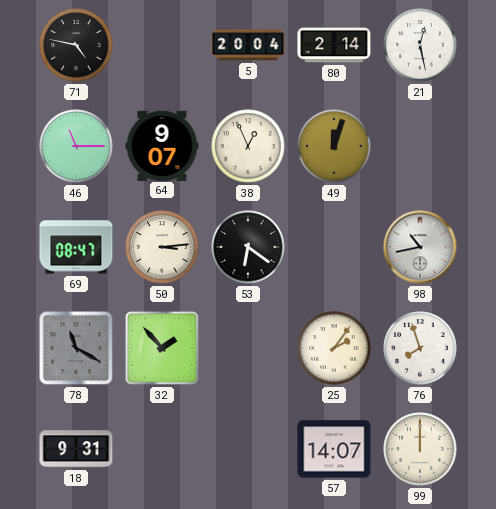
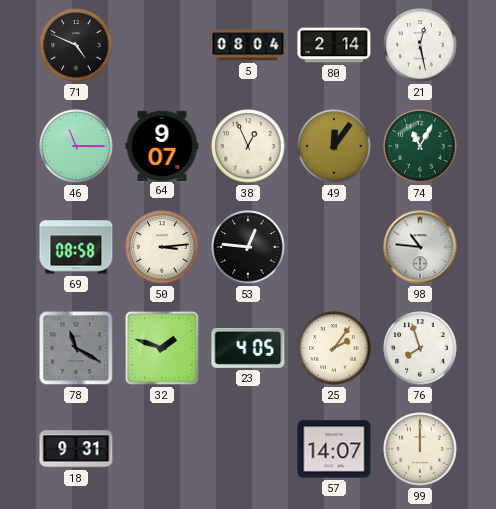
71: 4:47 -> 4:49 (76, 45)
5: 20:04 -> 08:04 (248, 45)
49: 12:03 -> 12:06 (334, 146)
74: none -> 11:05 (420, 146)
69: 08:47 -> 08:58 (76, 247)
53: 6:21 -> 12:46 (248, 247)
98: 10:43 -> 10:46 (420, 247)
32: 1:53 -> 1:48 (162, 348)
23: none -> 4:05 (248, 348)
